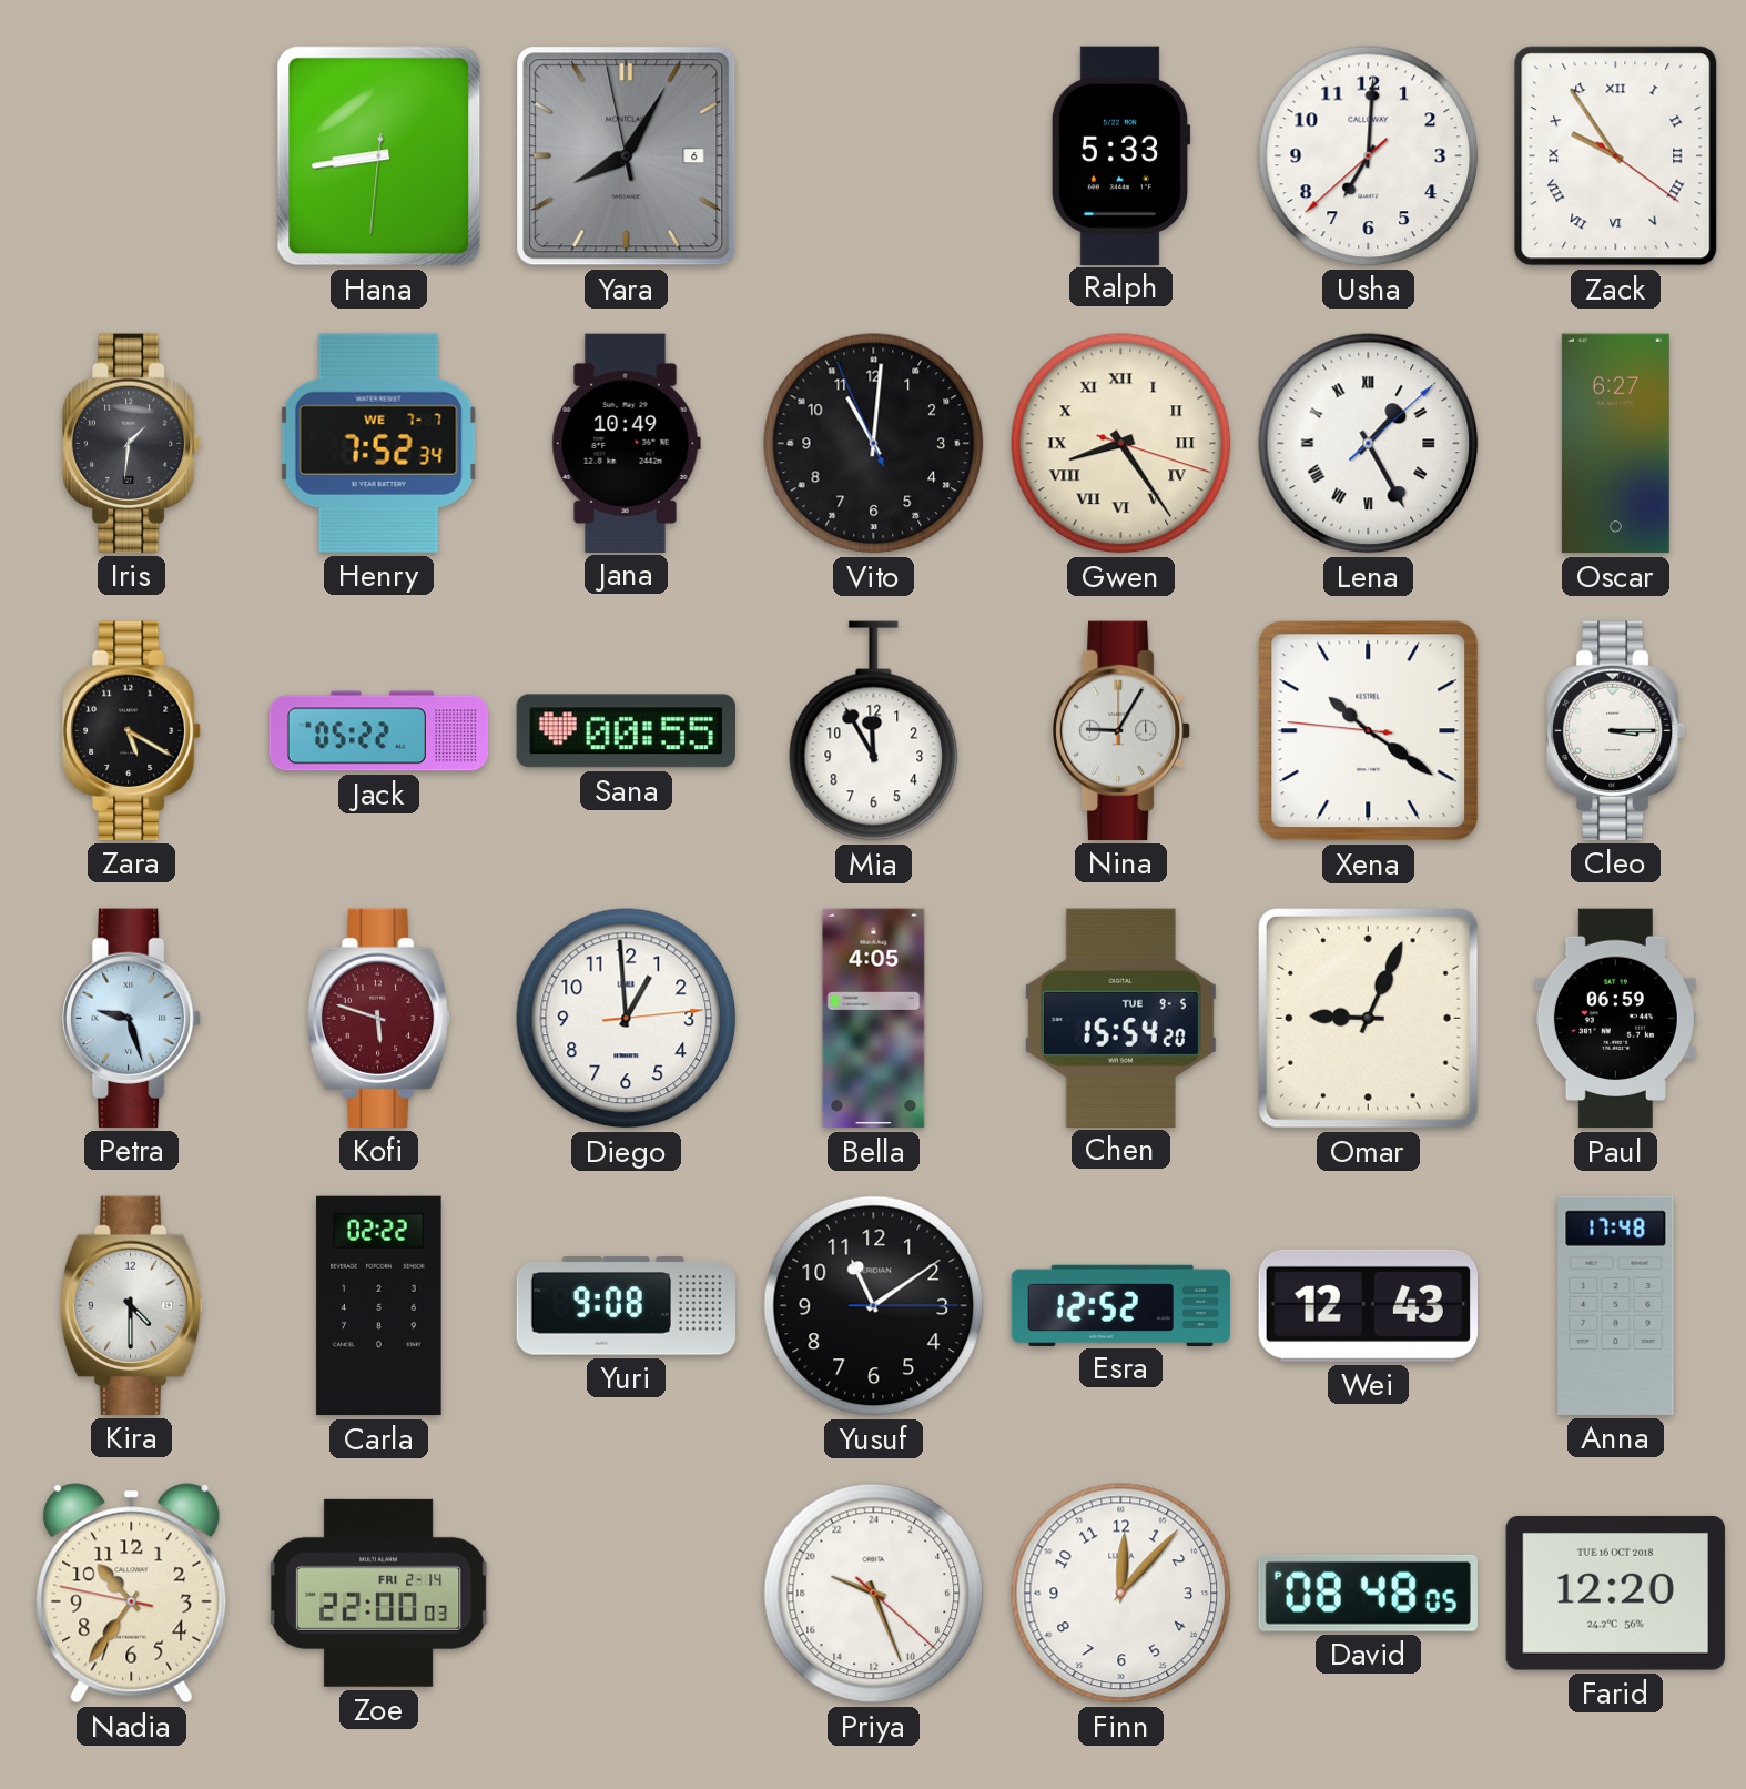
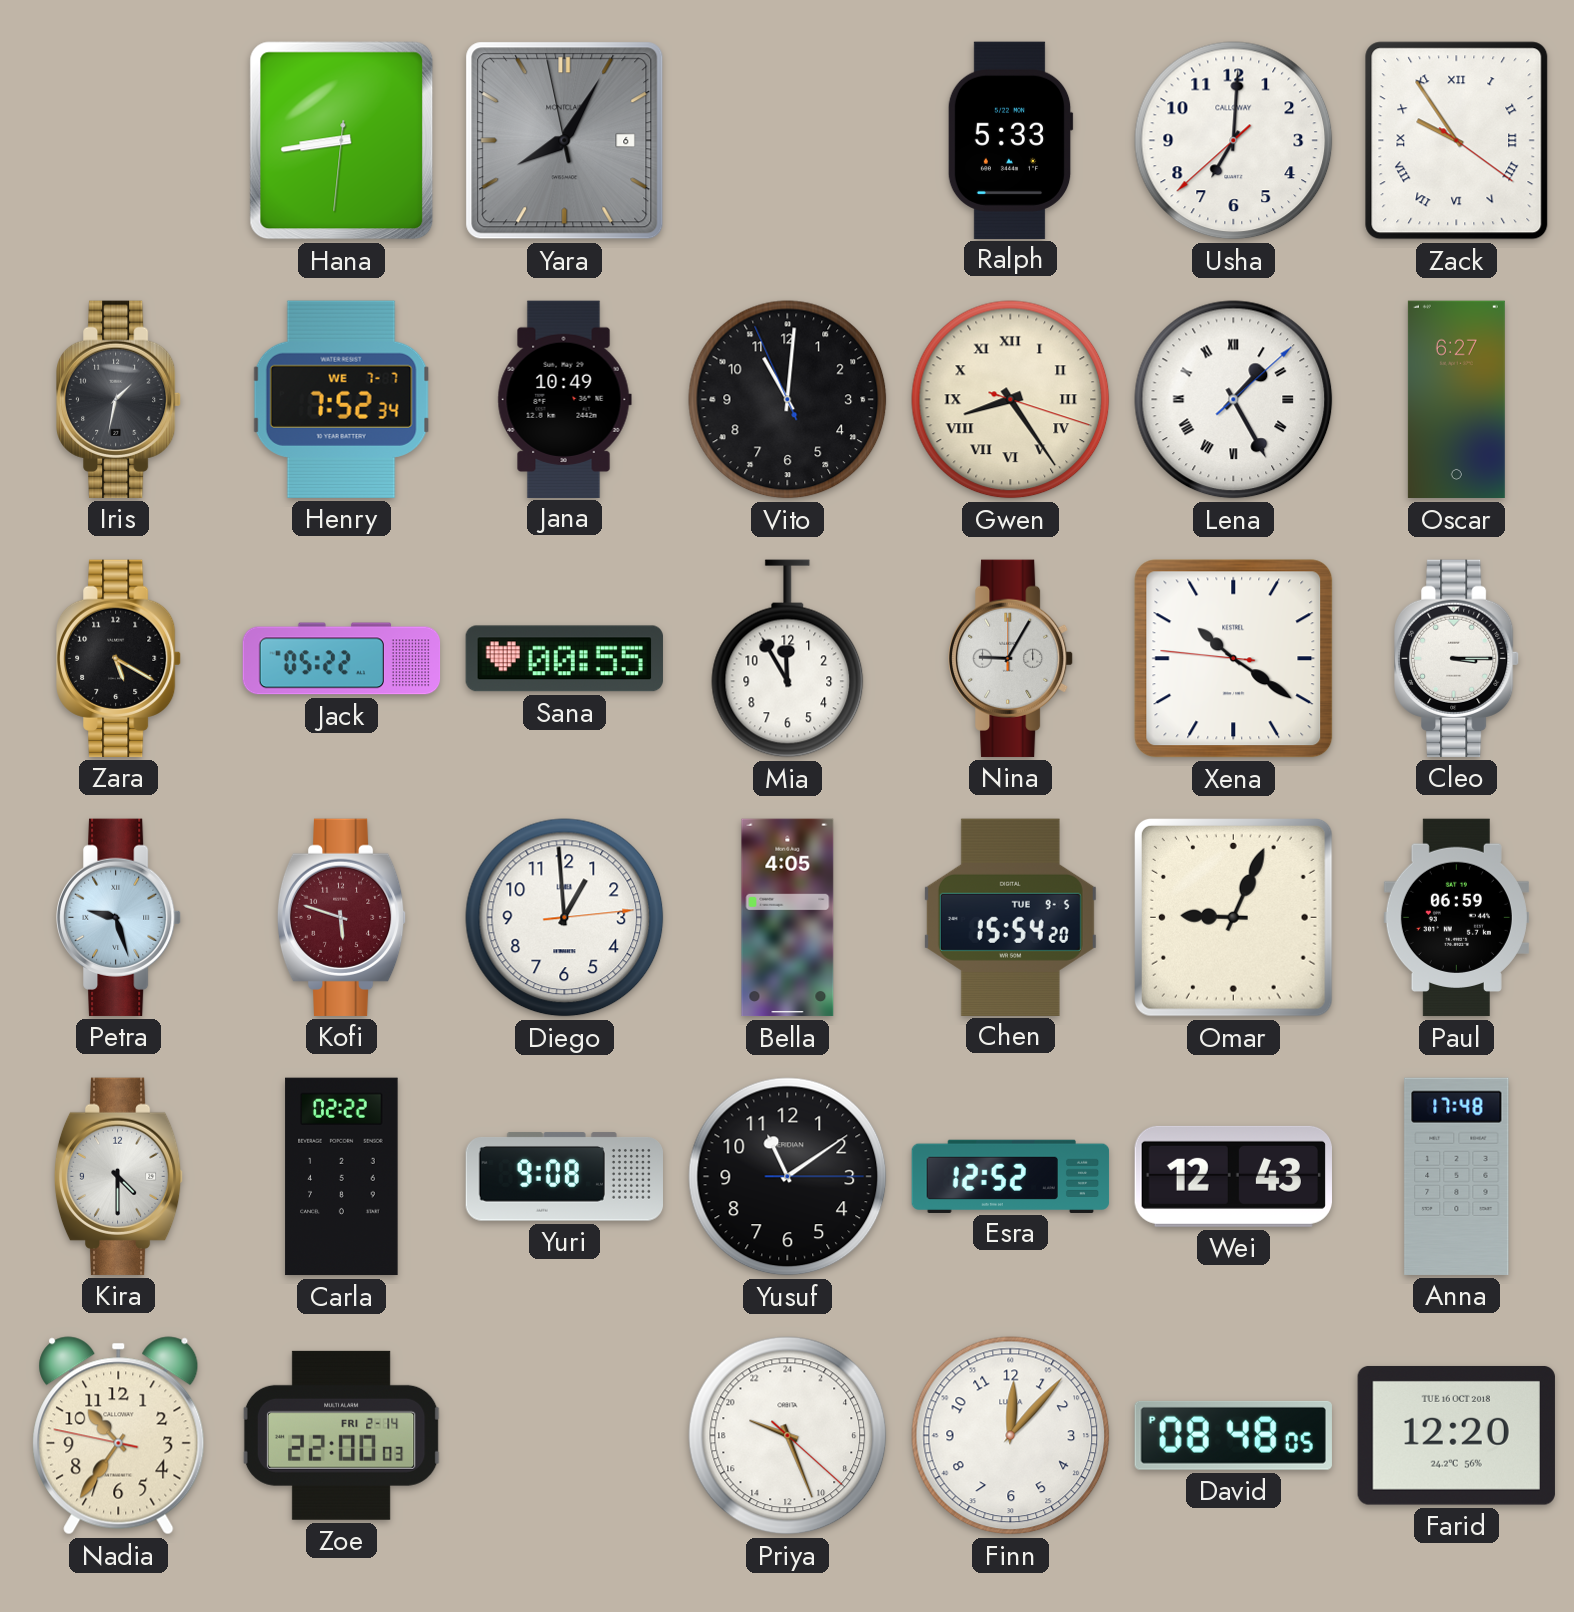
Iris: 1:31 -> 1:32 (120, 399)
